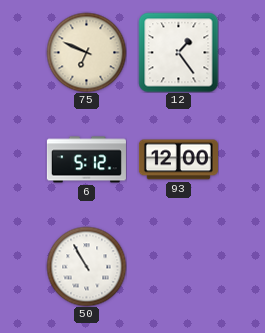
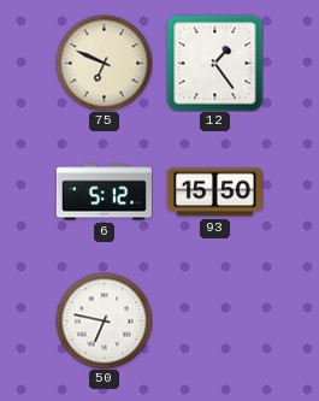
93: 12:00 -> 15:50 (214, 193)
50: 10:55 -> 6:47 (104, 320)
